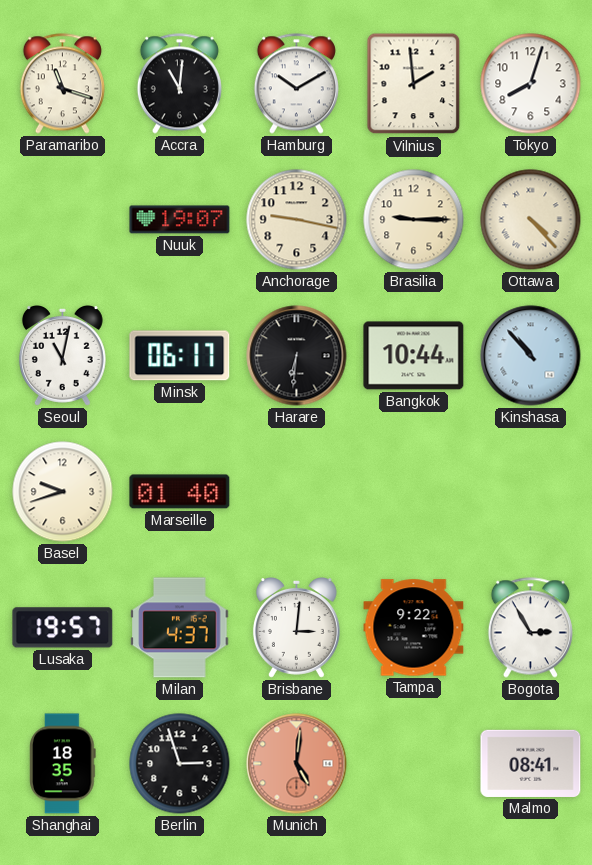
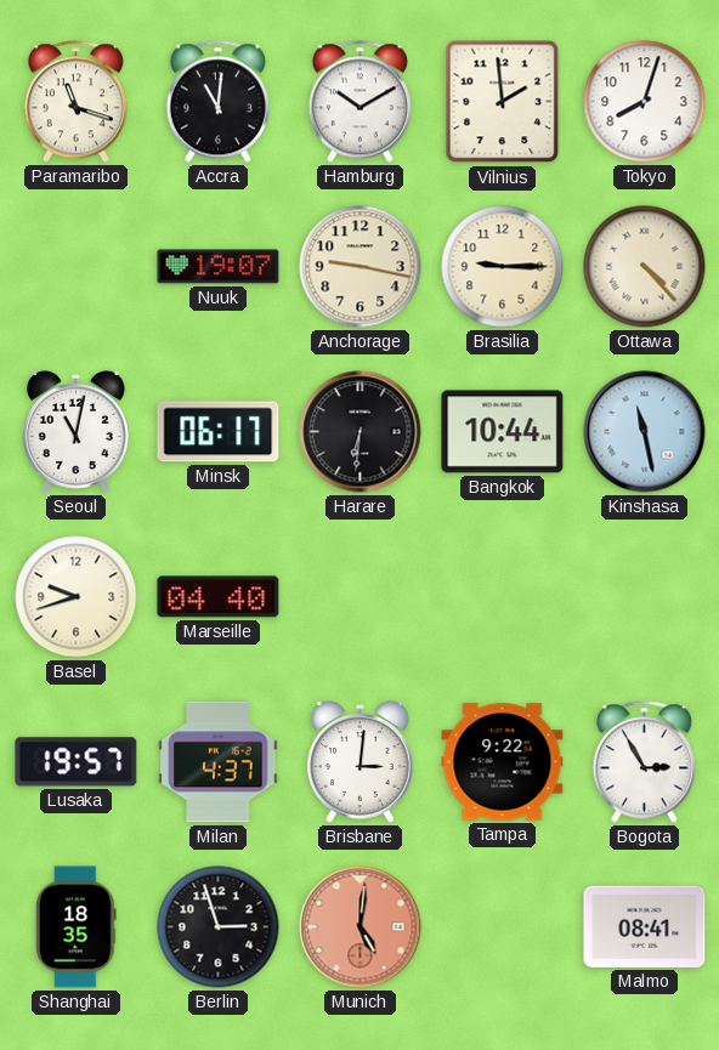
Kinshasa: 10:53 -> 11:28 (645, 432)
Marseille: 01:40 -> 04:40 (219, 597)
